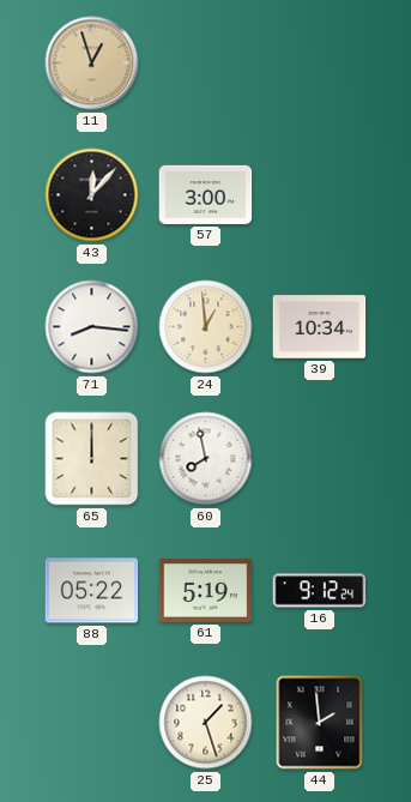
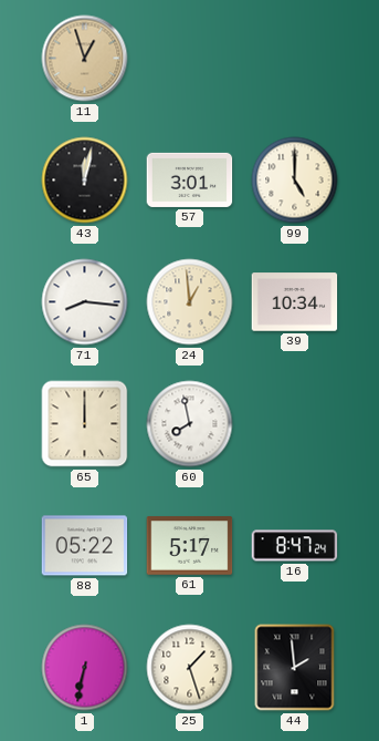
43: 12:07 -> 12:02 (85, 181)
57: 3:00 -> 3:01 (190, 179)
99: none -> 5:00 (295, 181)
61: 5:19 -> 5:17 (190, 546)
16: 9:12 -> 8:47 (295, 546)
1: none -> 6:32 (85, 668)
